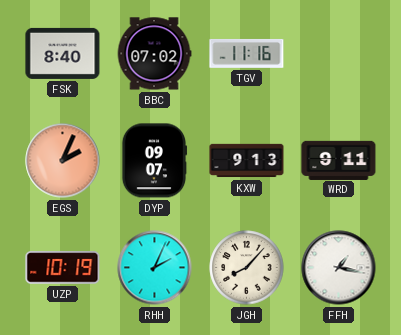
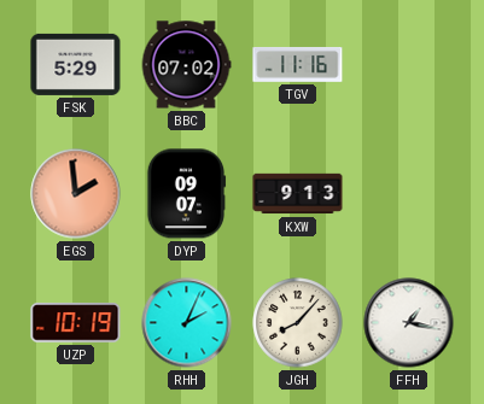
FSK: 8:40 -> 5:29 (76, 64)
EGS: 2:04 -> 1:59 (76, 194)
WRD: 9:11 -> none (339, 160)
